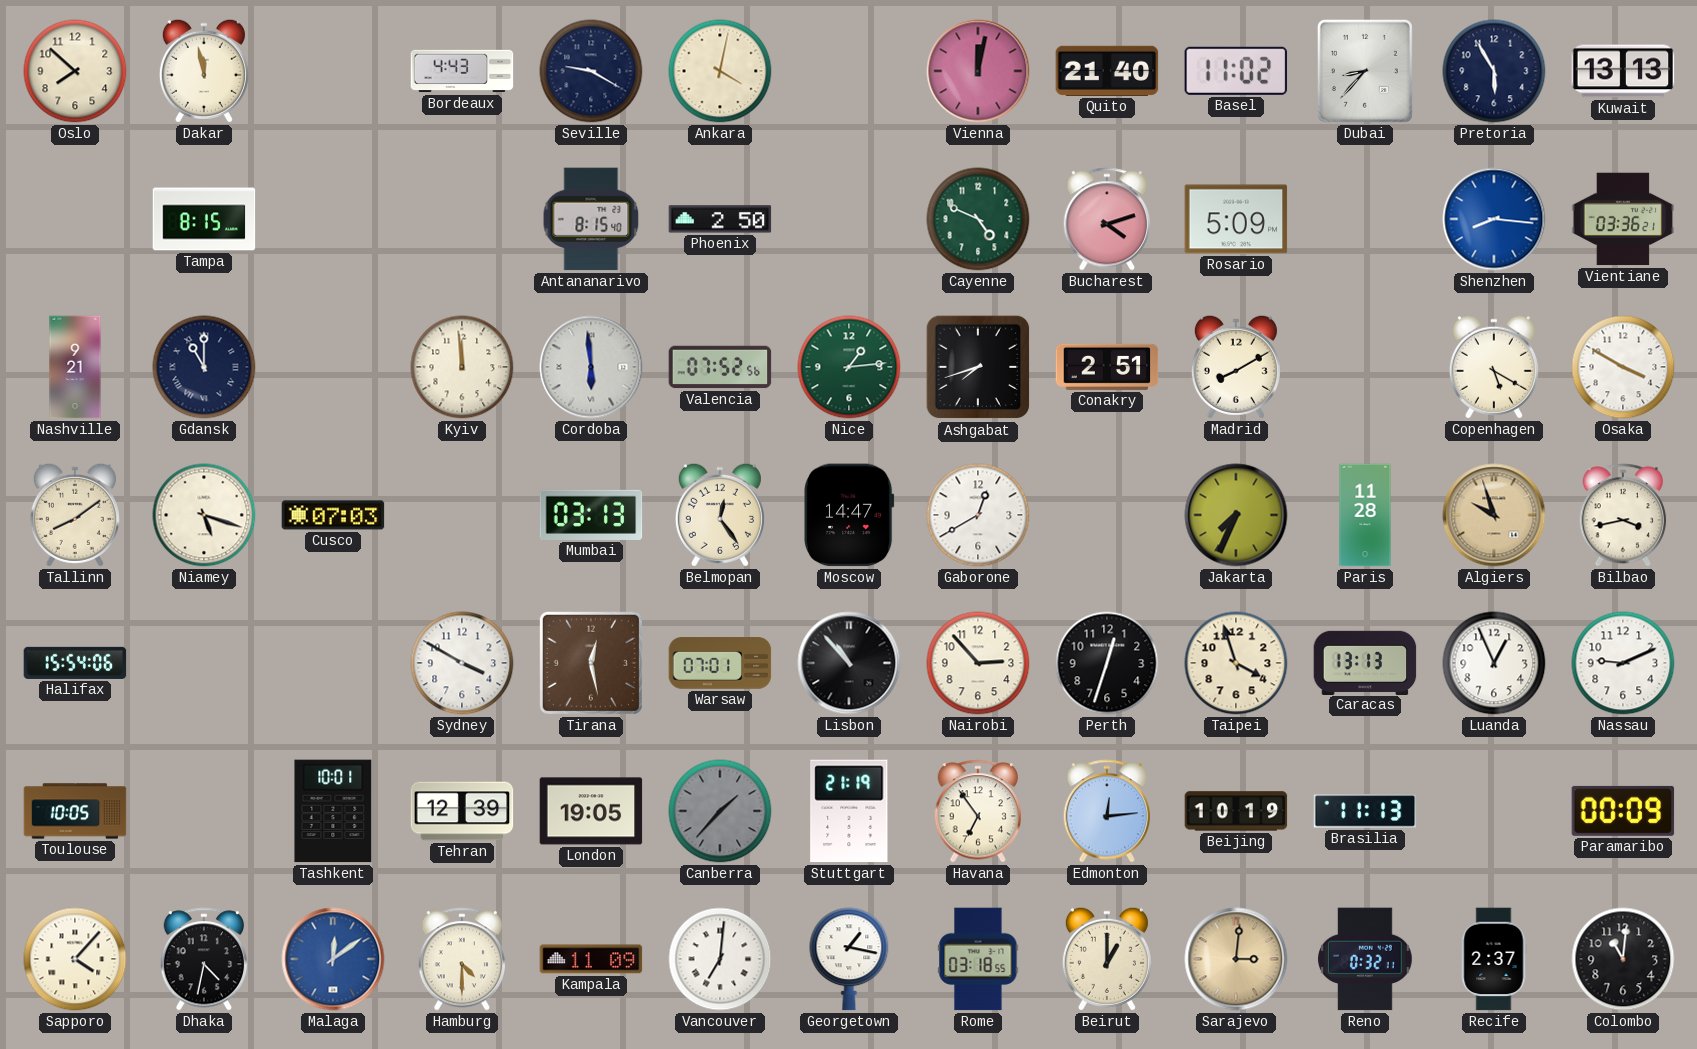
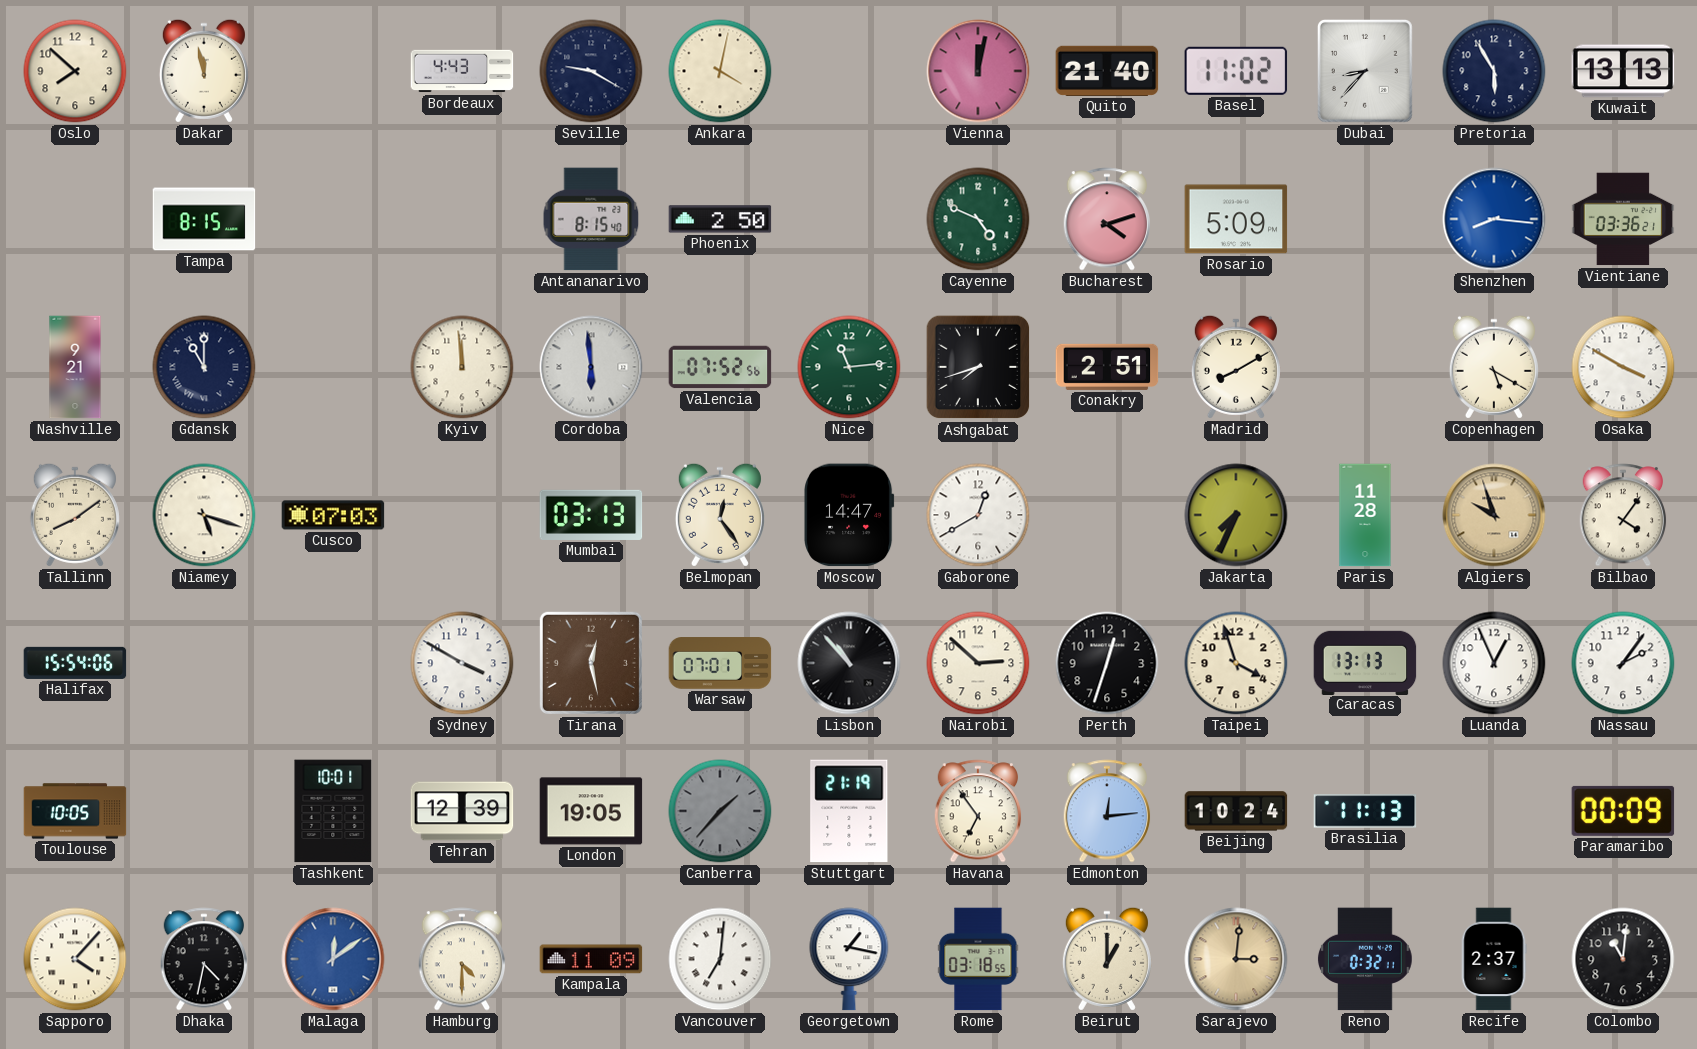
Nice: 1:14 -> 11:14 (849, 367)
Bilbao: 3:43 -> 4:06 (1623, 515)
Nairobi: 2:53 -> 2:52 (978, 663)
Nassau: 9:11 -> 2:06 (1623, 663)
Beijing: 10:19 -> 10:24 (1236, 811)
